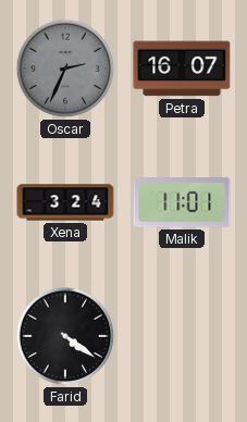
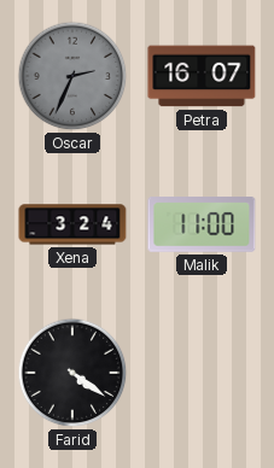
Malik: 11:01 -> 11:00 (202, 224)
